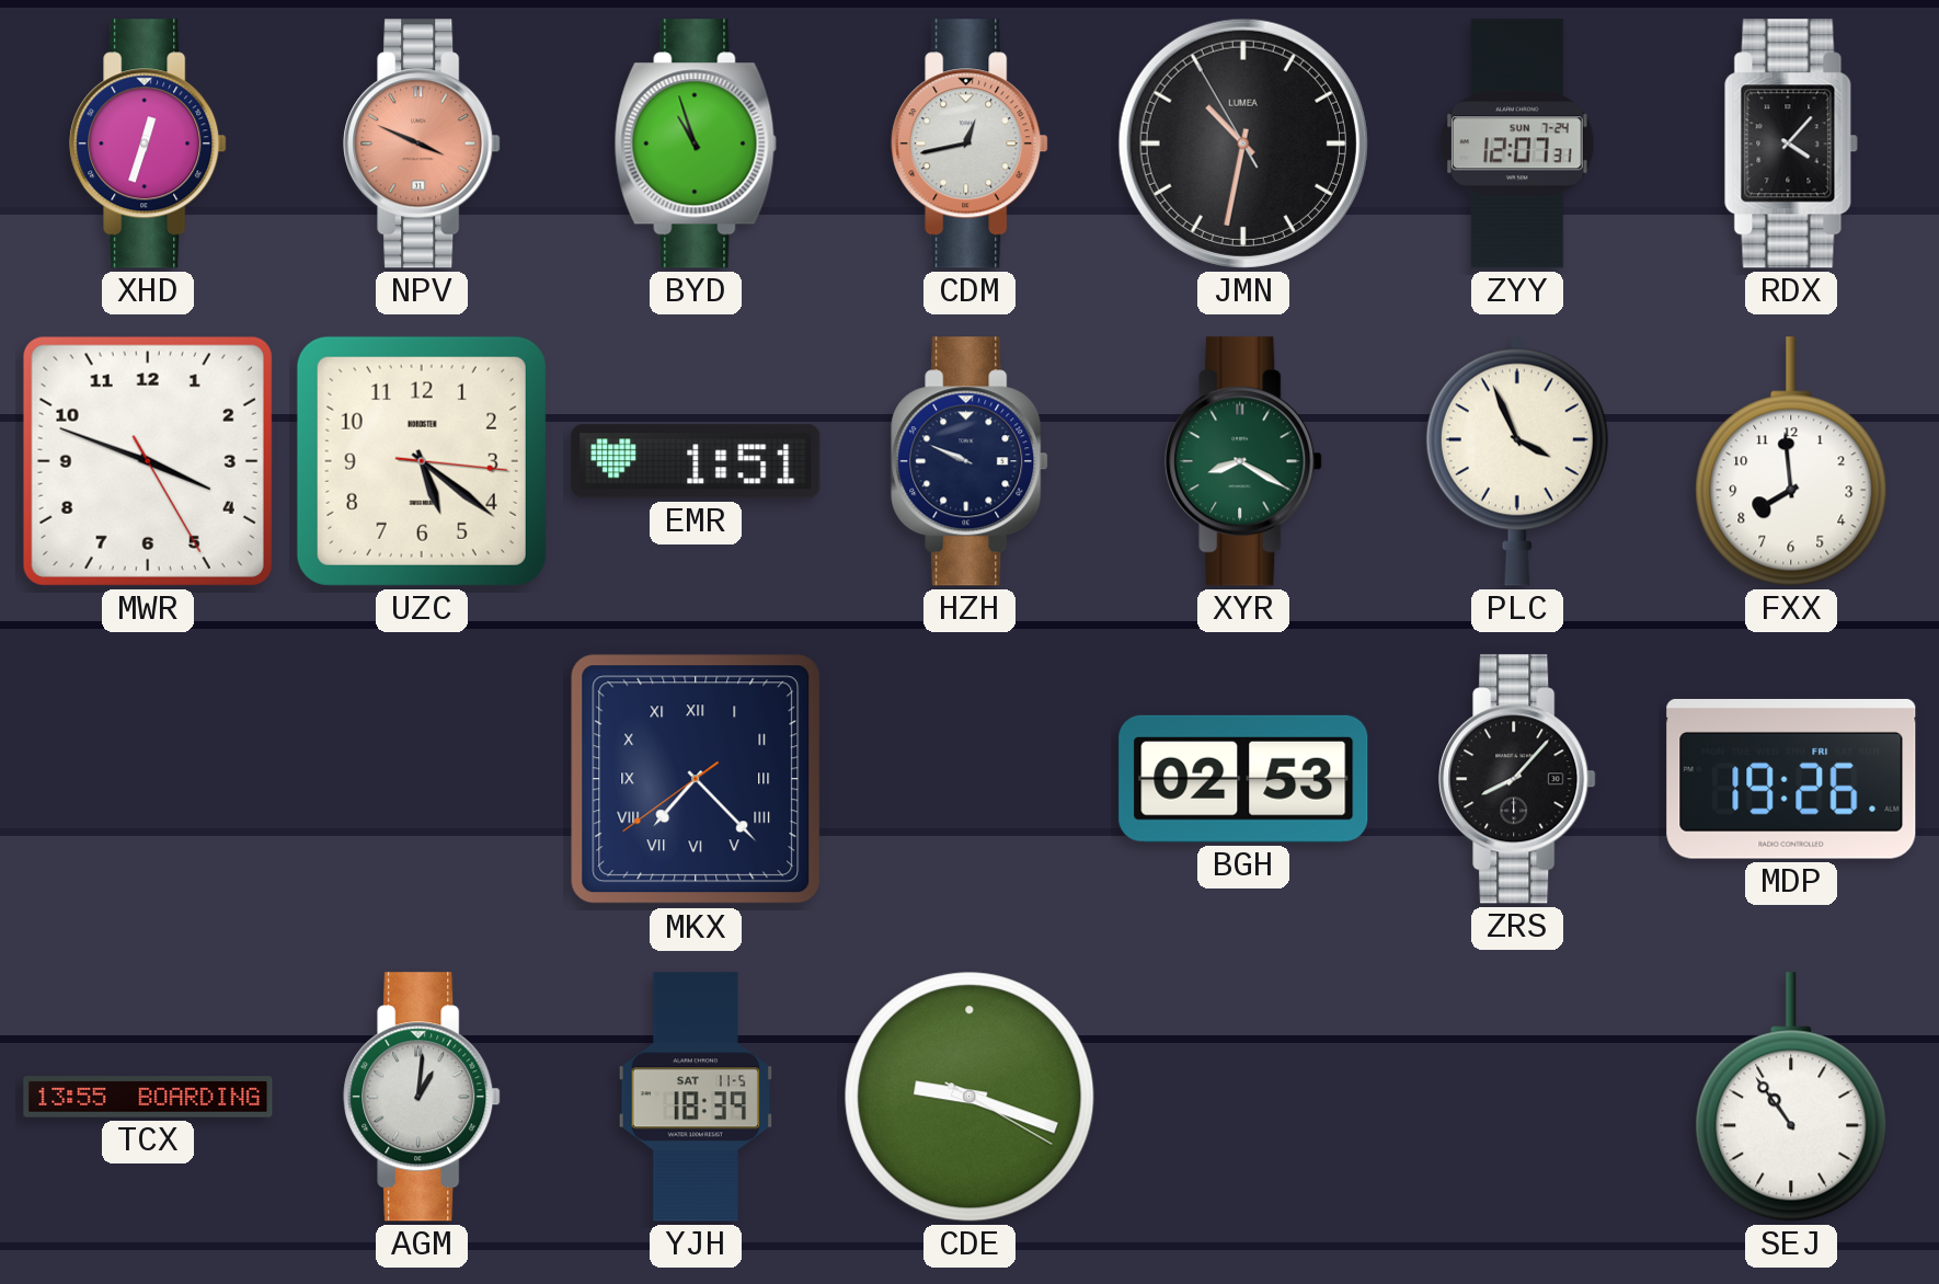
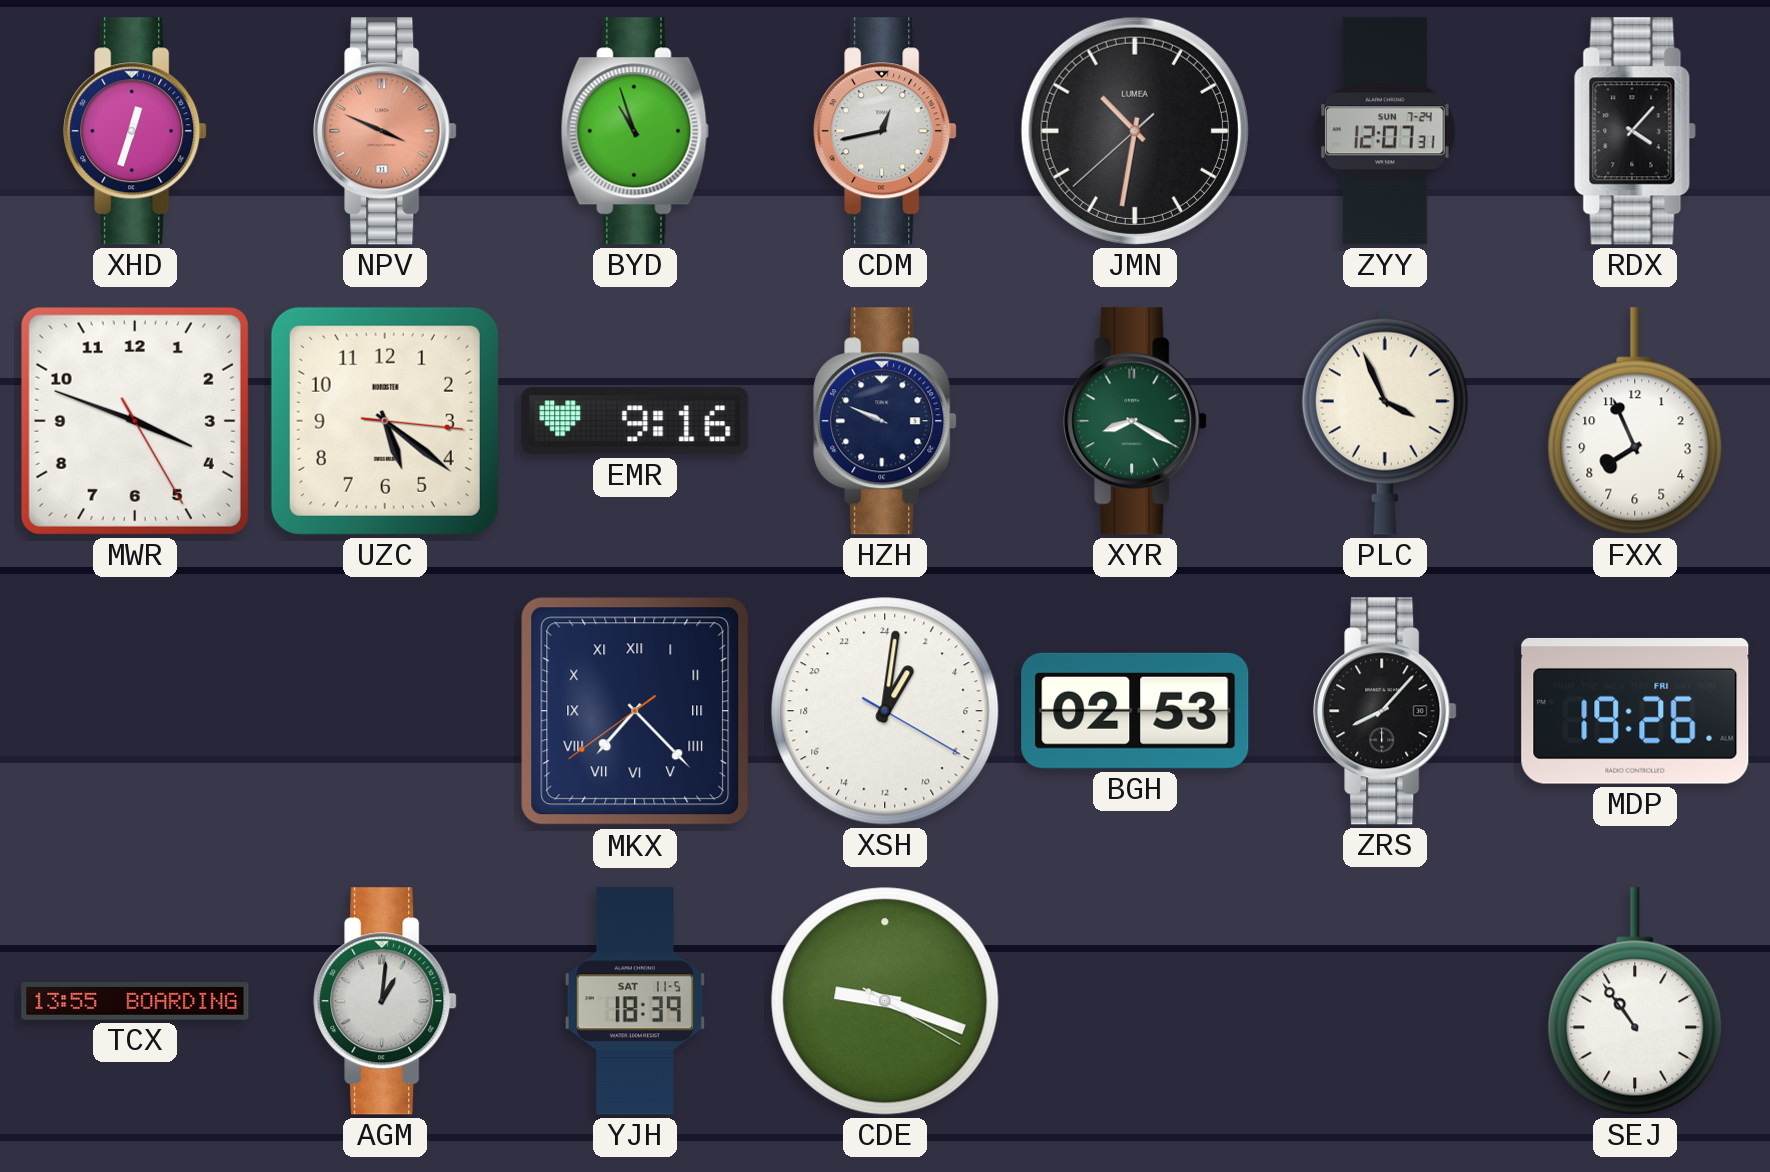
JMN: 10:31:55 -> 10:31:38 (1135, 131)
EMR: 1:51 -> 9:16 (635, 421)
FXX: 7:59 -> 7:56 (1635, 421)
XSH: none -> 2:01 (885, 711)
